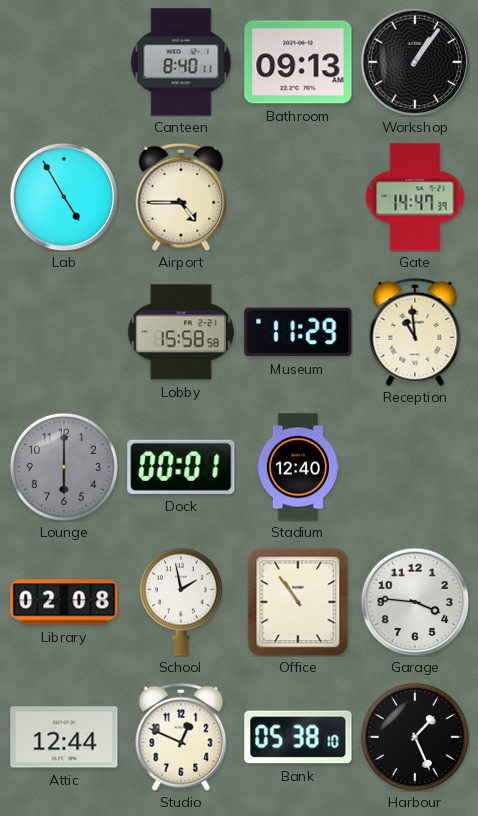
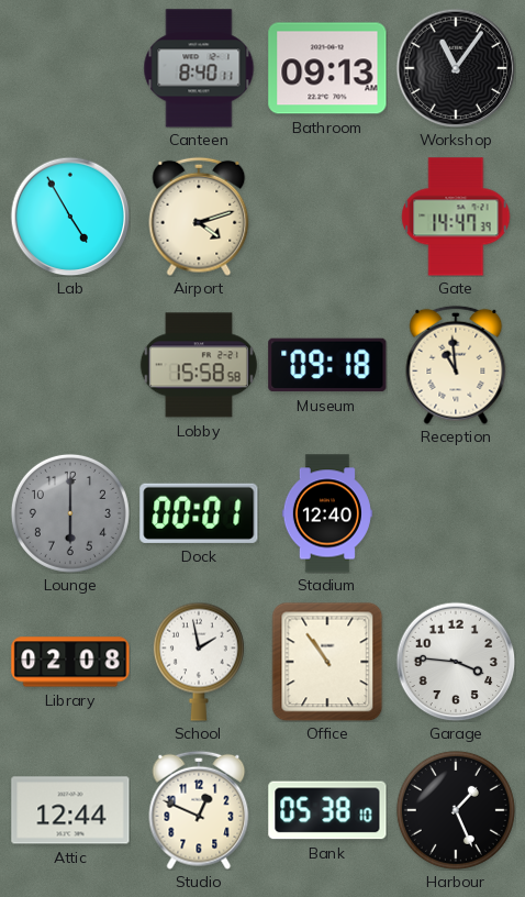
Workshop: 1:06 -> 11:06 (456, 68)
Airport: 4:45 -> 4:12 (199, 217)
Museum: 11:29 -> 09:18 (327, 365)
